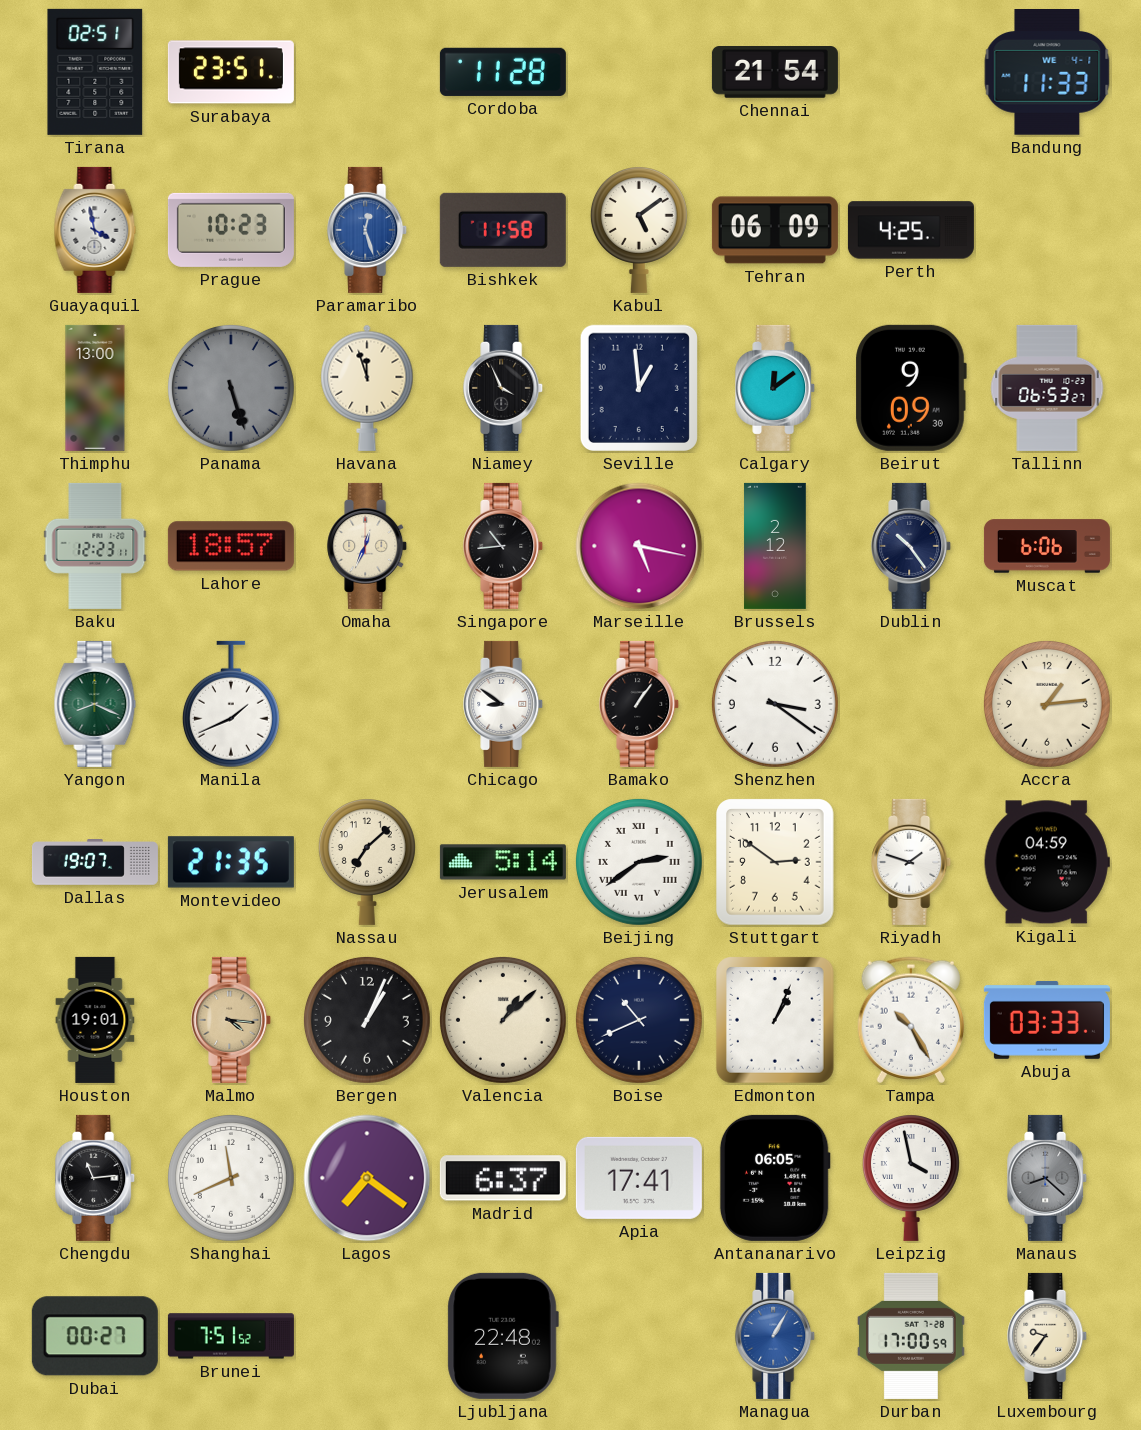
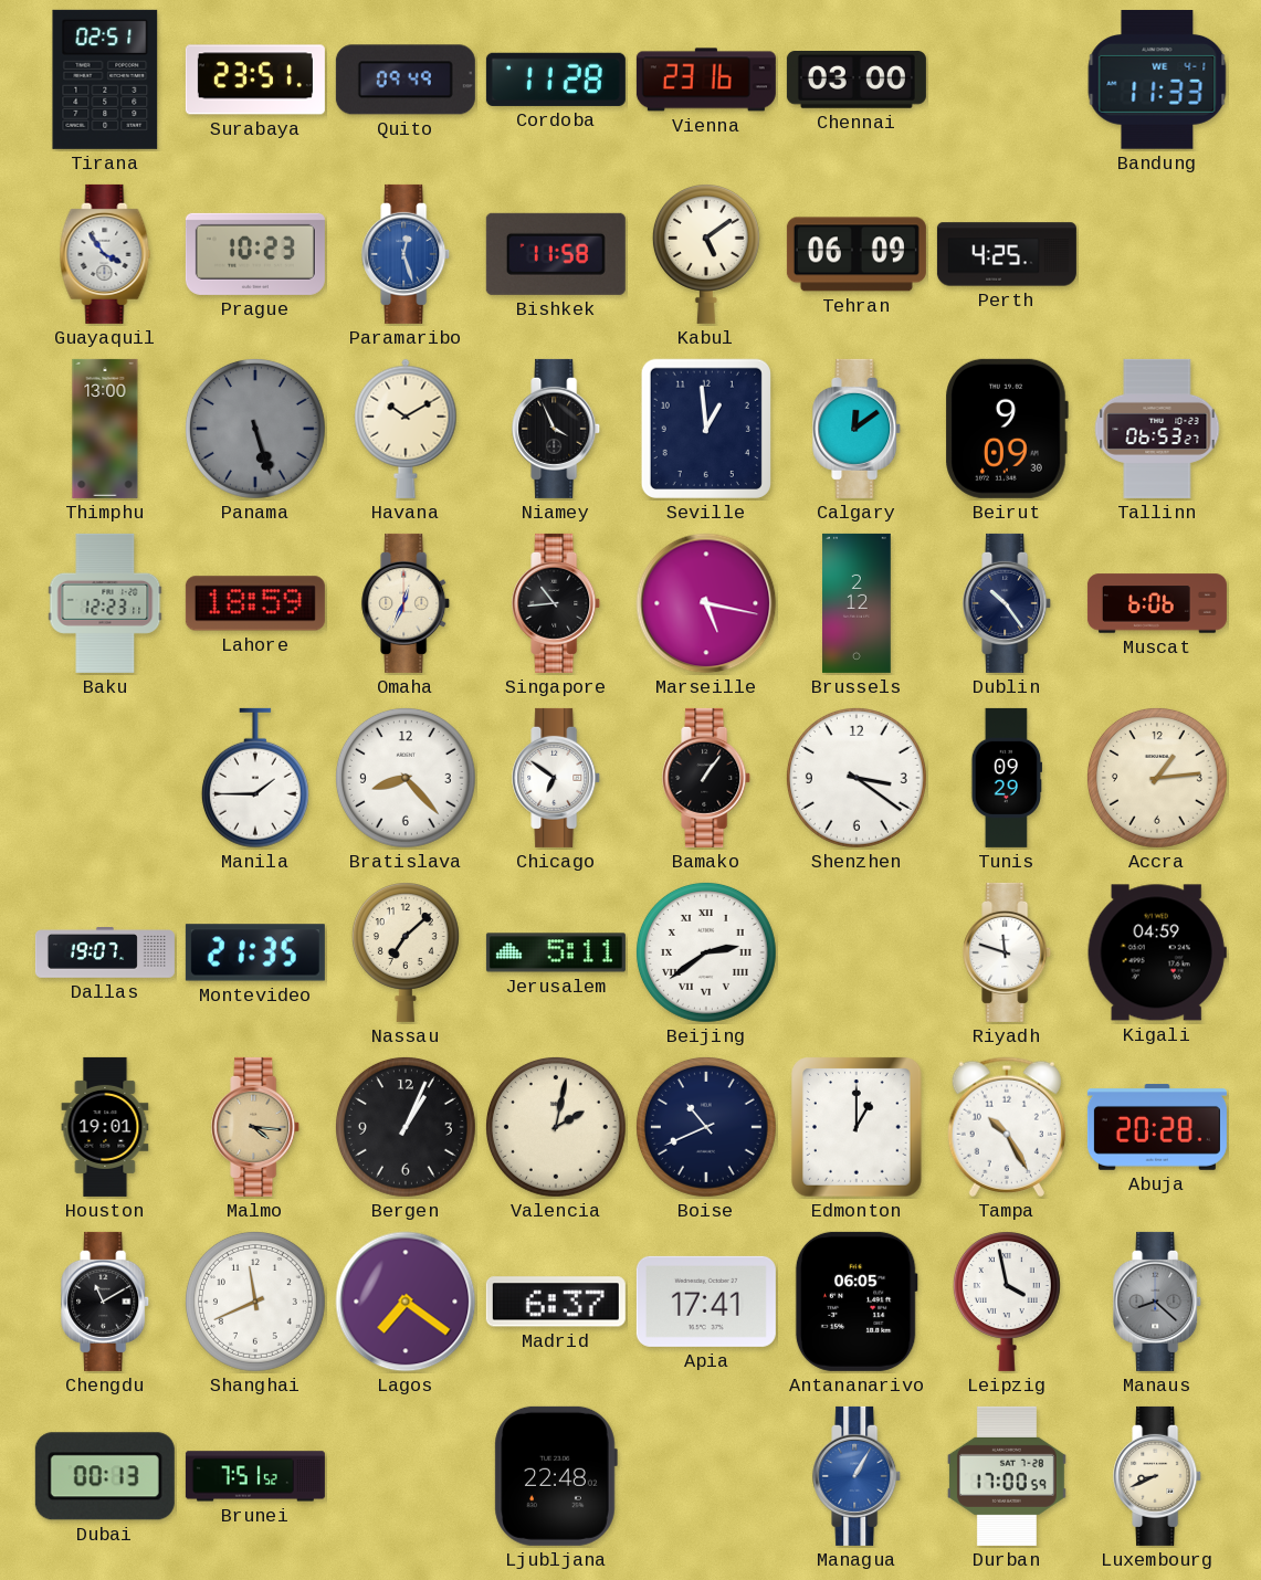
Quito: none -> 09:49 (406, 80)
Vienna: none -> 23:16 (706, 80)
Chennai: 21:54 -> 03:00 (857, 81)
Guayaquil: 3:58 -> 3:54 (105, 254)
Havana: 11:57 -> 10:10 (406, 429)
Lahore: 18:57 -> 18:59 (255, 603)
Yangon: 8:19 -> none (95, 704)
Manila: 1:41 -> 1:45 (255, 778)
Bratislava: none -> 8:23 (406, 778)
Chicago: 8:51 -> 6:51 (557, 778)
Tunis: none -> 09:29 (1007, 778)
Jerusalem: 5:14 -> 5:11 (556, 952)
Stuttgart: 2:51 -> none (775, 862)
Riyadh: 1:48 -> 11:48 (1008, 952)
Valencia: 1:08 -> 2:02 (556, 1127)
Edmonton: 1:04 -> 1:00 (857, 1127)
Abuja: 03:33 -> 20:28 (1157, 1127)
Chengdu: 11:14 -> 11:10 (106, 1302)
Dubai: 00:27 -> 00:13 (105, 1476)
Luxembourg: 9:36 -> 8:41 (1158, 1476)
